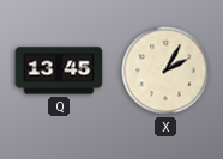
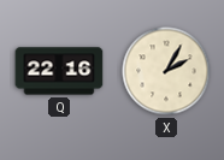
Q: 13:45 -> 22:16 (59, 71)
